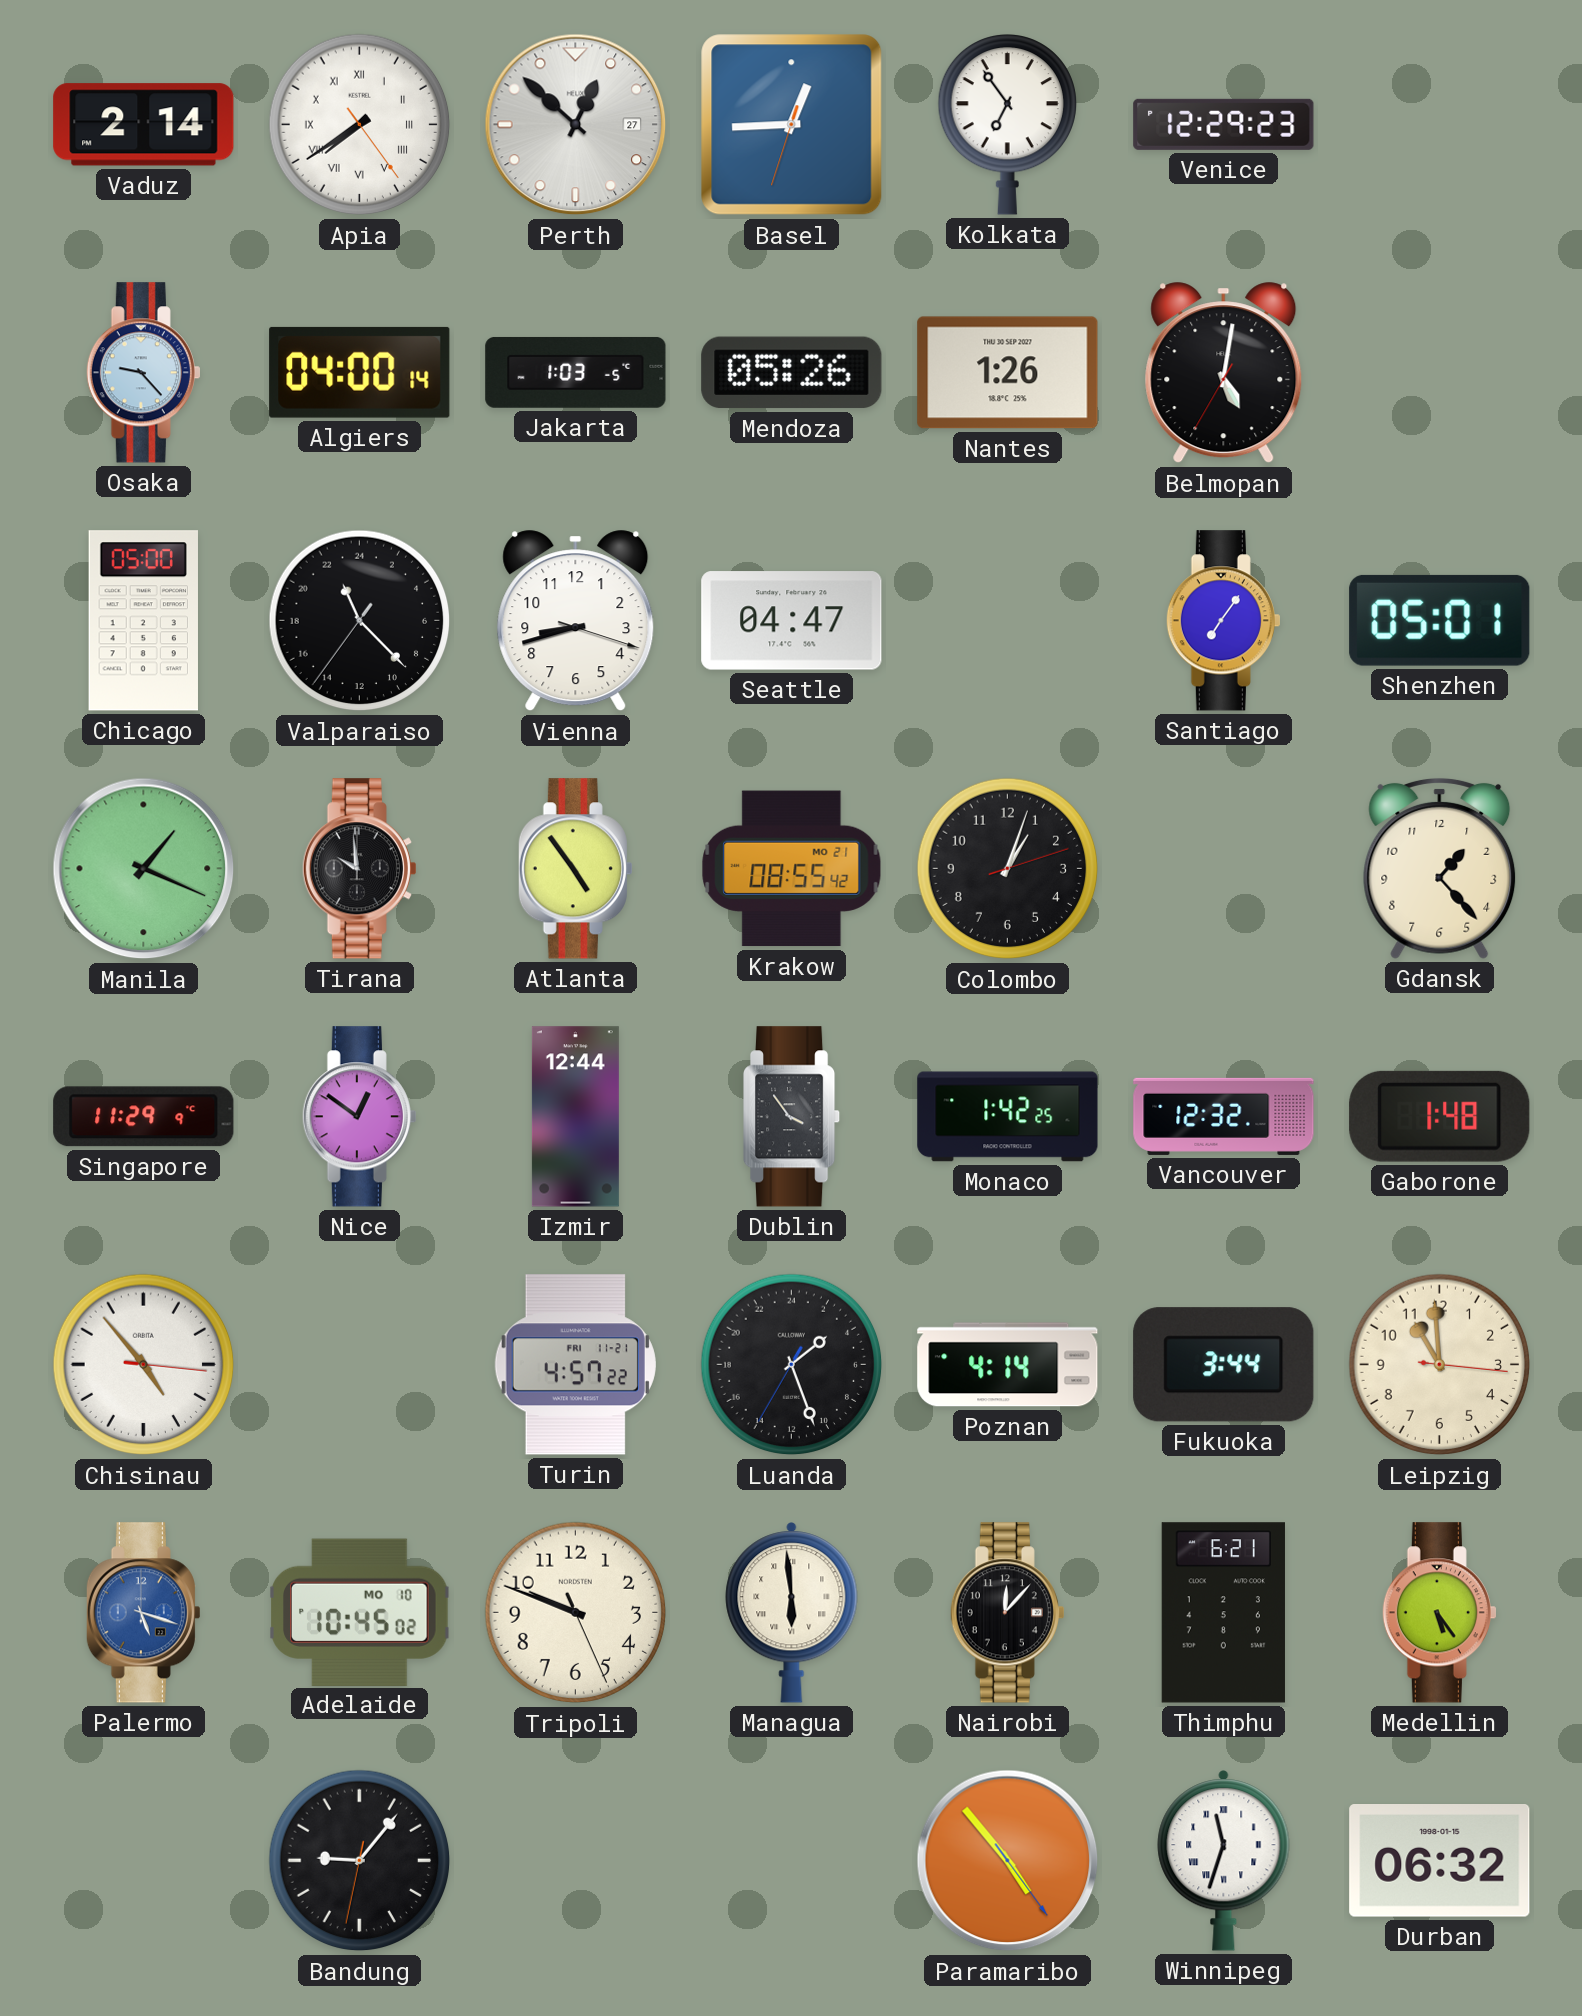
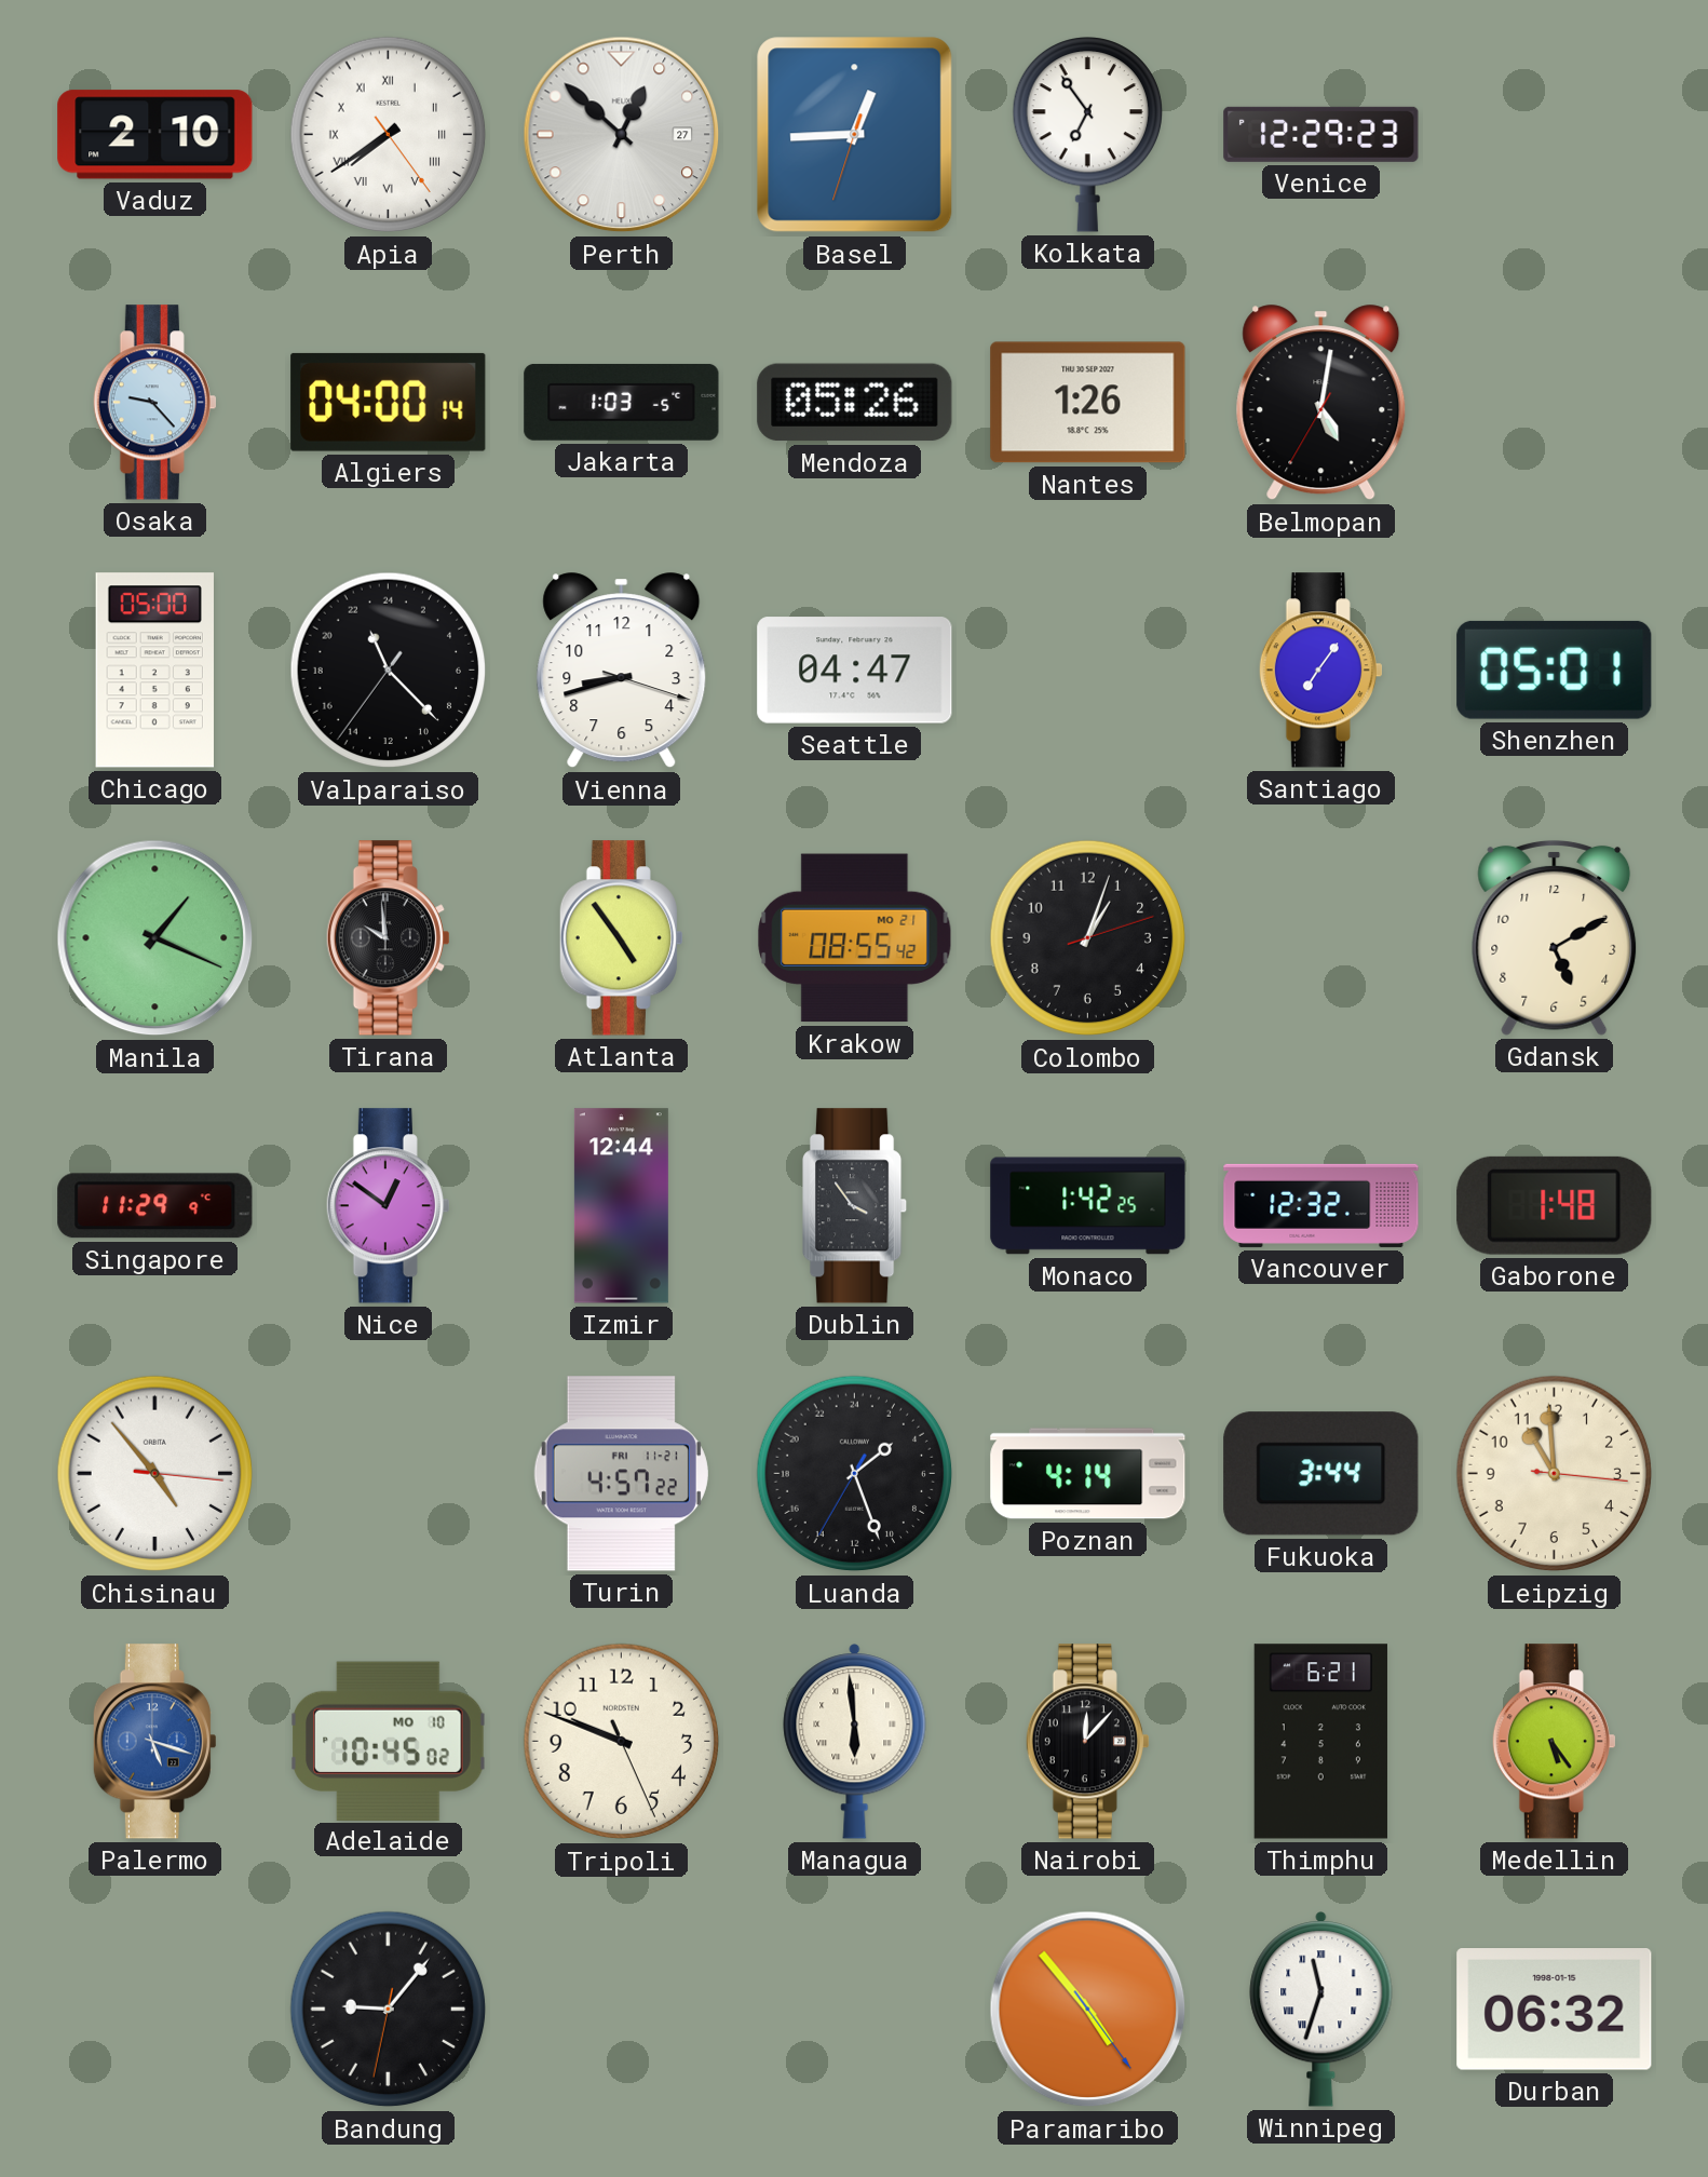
Vaduz: 2:14 -> 2:10 (155, 135)
Gdansk: 1:23 -> 5:10 (1555, 937)
